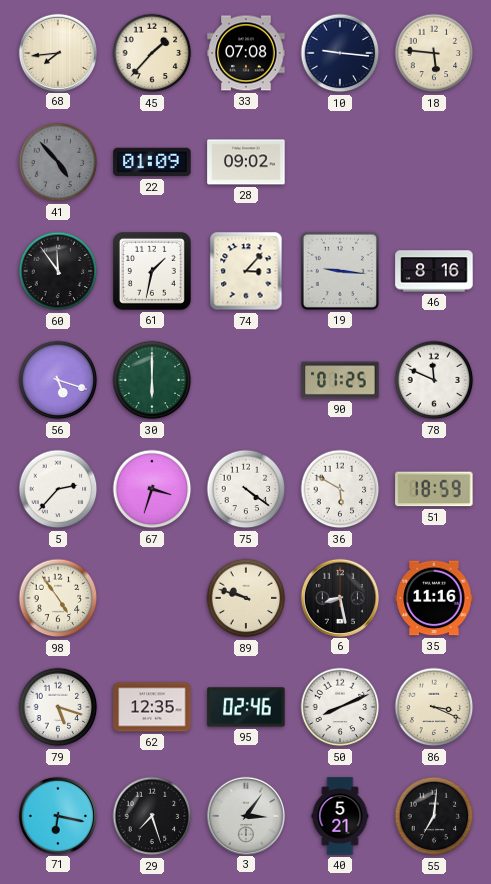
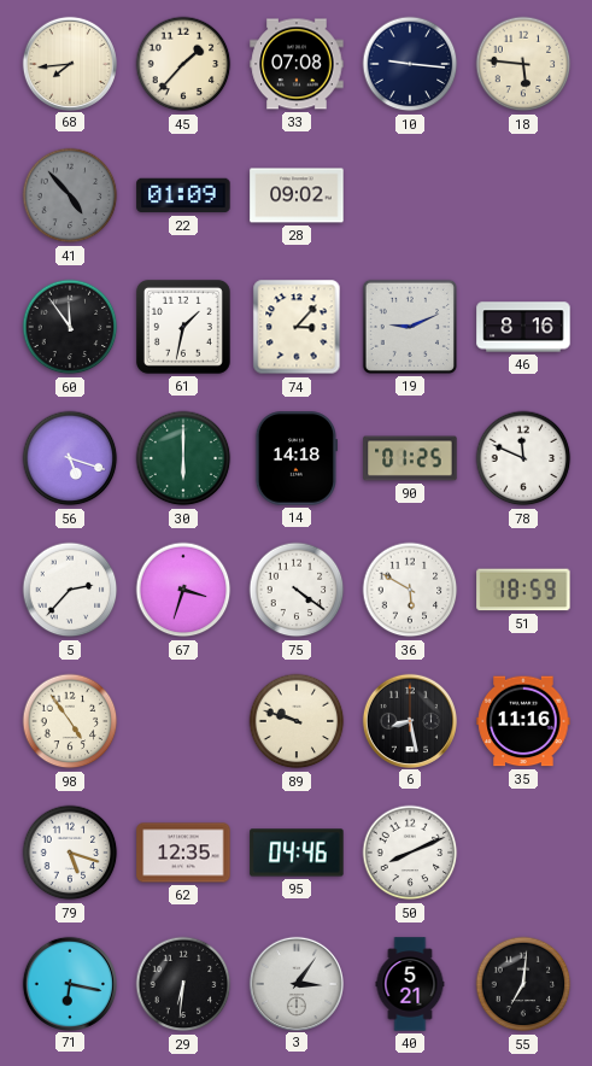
19: 9:16 -> 9:11 (410, 327)
14: none -> 14:18 (297, 458)
95: 02:46 -> 04:46 (297, 853)
86: 3:19 -> none (434, 707)
29: 7:27 -> 6:31 (183, 984)
